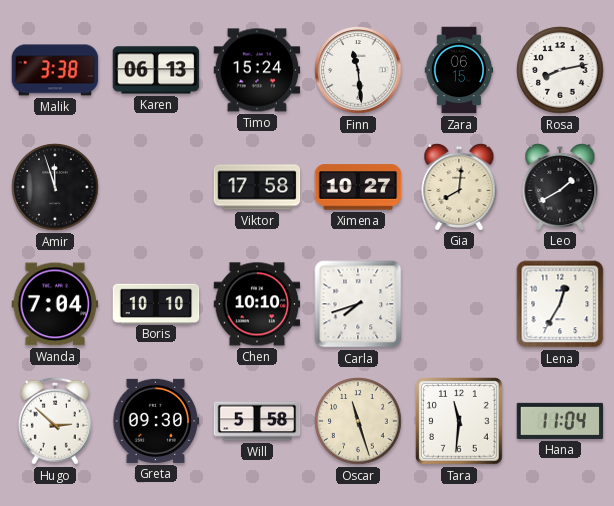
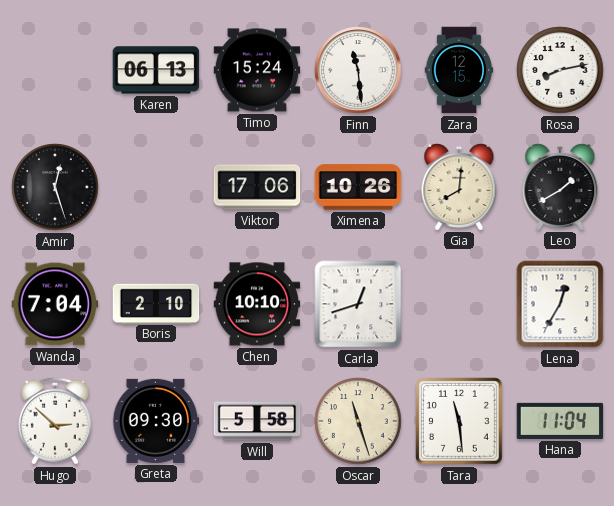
Malik: 3:38 -> none (55, 70)
Zara: 06:15 -> 12:15 (459, 70)
Amir: 11:57 -> 12:27 (55, 187)
Viktor: 17:58 -> 17:06 (257, 187)
Ximena: 10:27 -> 10:26 (358, 187)
Boris: 10:10 -> 2:10 (156, 303)
Carla: 7:42 -> 12:42 (358, 304)
Tara: 11:31 -> 11:29 (460, 422)
